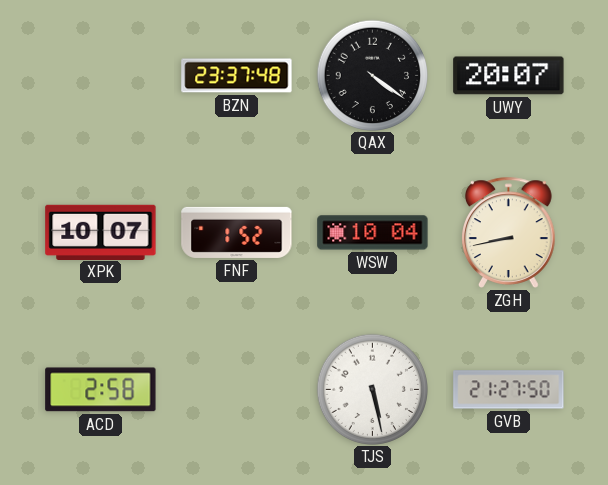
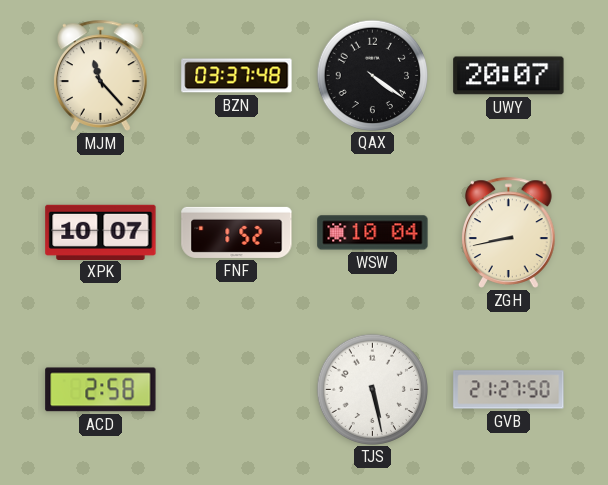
MJM: none -> 11:23 (101, 75)
BZN: 23:37 -> 03:37 (237, 76)
